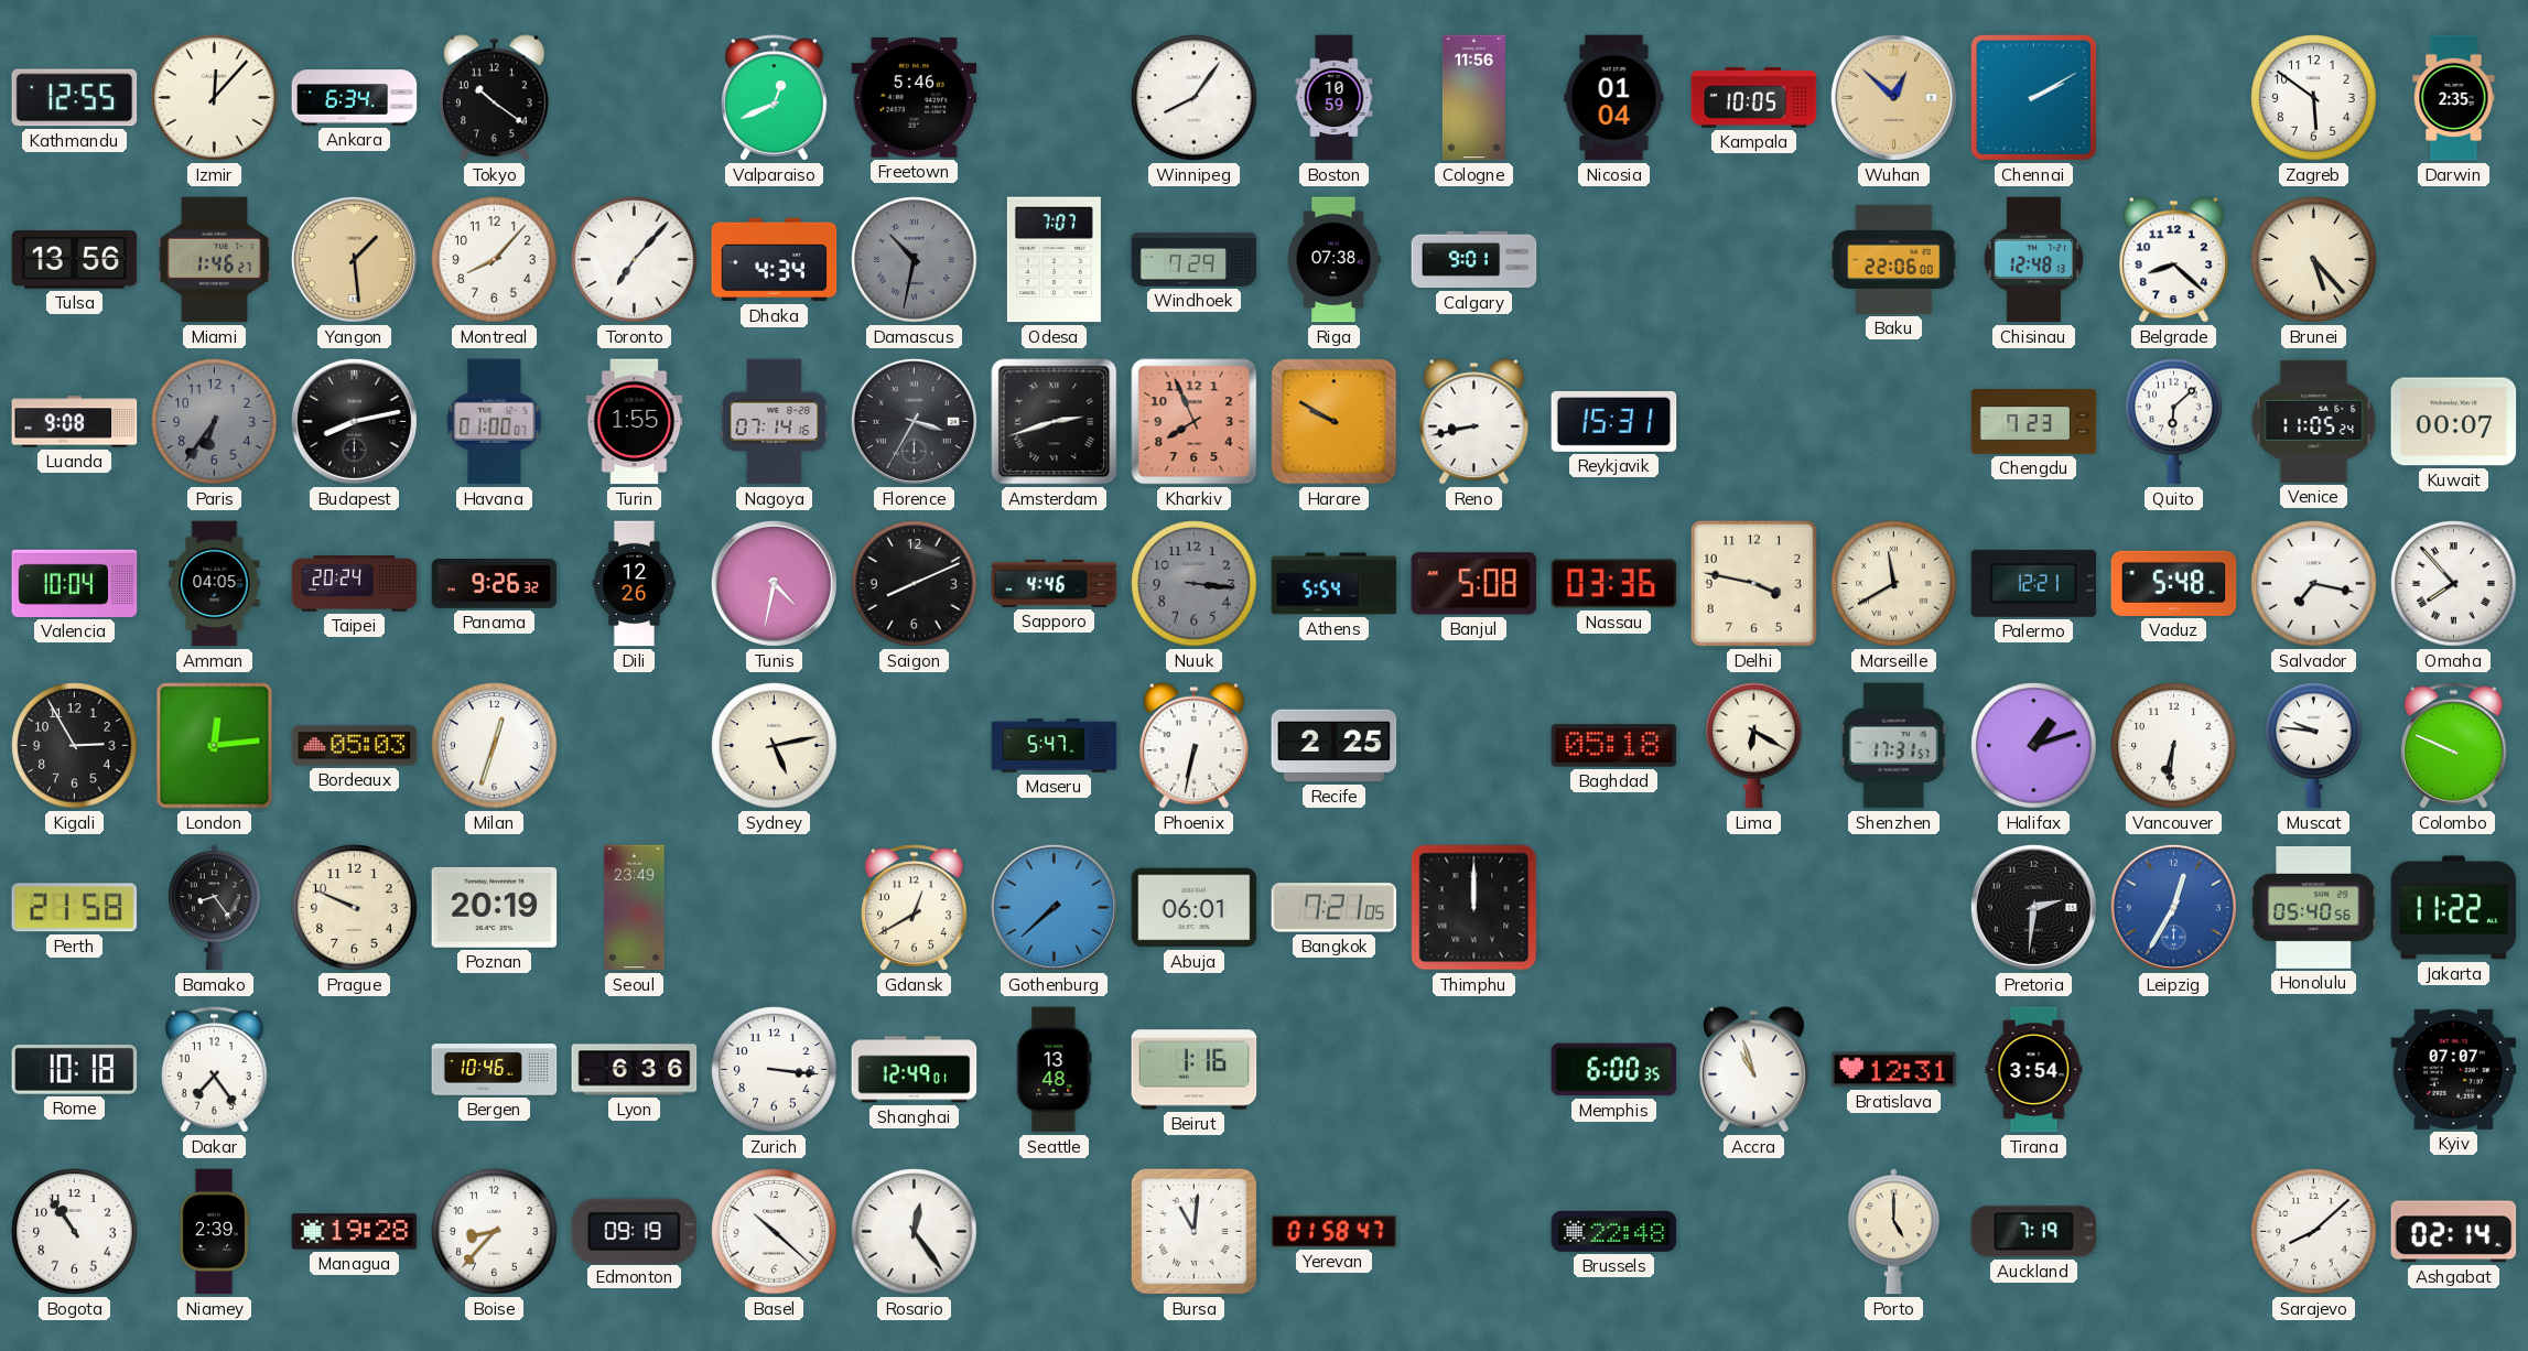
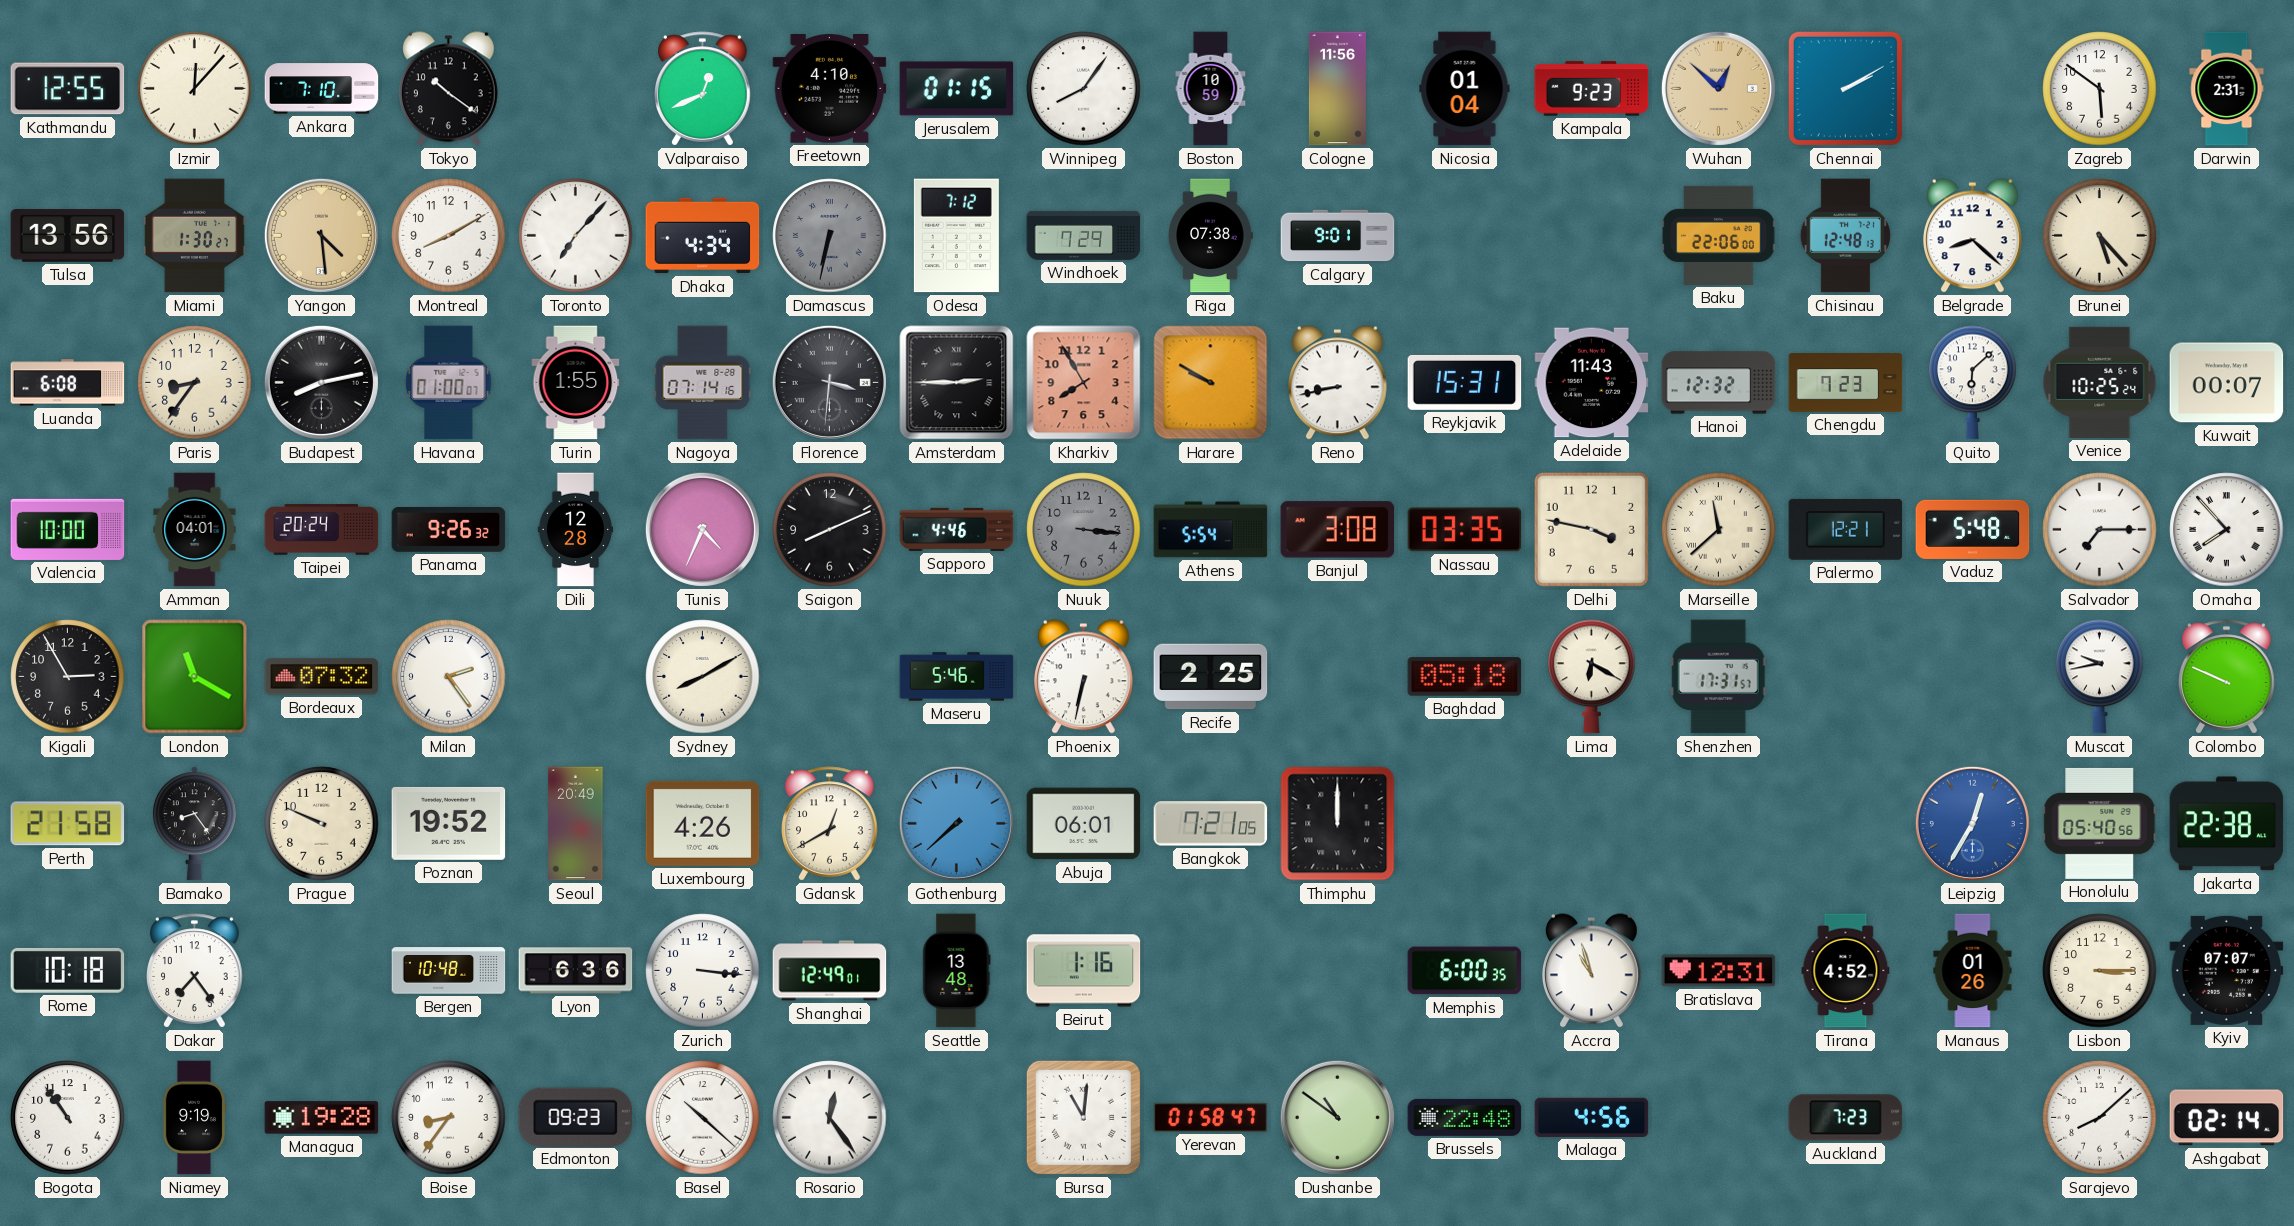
Ankara: 6:34 -> 7:10 (322, 89)
Freetown: 5:46 -> 4:10 (830, 89)
Jerusalem: none -> 01:15 (957, 89)
Kampala: 10:05 -> 9:23 (1592, 89)
Darwin: 2:35 -> 2:31 (2227, 89)
Miami: 1:46 -> 1:30 (194, 236)
Yangon: 1:29 -> 4:29 (321, 235)
Montreal: 8:07 -> 8:10 (449, 236)
Damascus: 10:32 -> 6:32 (830, 236)
Odesa: 7:07 -> 7:12 (956, 236)
Luanda: 9:08 -> 6:08 (68, 383)
Paris: 6:36 -> 8:36 (195, 383)
Paris dial: grey -> cream (195, 383)
Florence: 3:35 -> 3:31 (829, 382)
Amsterdam: 2:42 -> 2:45 (957, 383)
Kharkiv: 7:56 -> 7:55 (1084, 383)
Adelaide: none -> 11:43 (1592, 383)
Hanoi: none -> 12:32 (1719, 383)
Venice: 11:05 -> 10:25 (2100, 382)
Valencia: 10:04 -> 10:00 (68, 529)
Amman: 04:05 -> 04:01 (195, 530)
Dili: 12:26 -> 12:28 (575, 530)
Tunis: 4:32 -> 4:34 (702, 529)
Banjul: 5:08 -> 3:08 (1338, 530)
Nassau: 03:36 -> 03:35 (1465, 530)
Marseille: 11:40 -> 11:38 (1719, 530)
Salvador: 7:17 -> 7:15 (2100, 530)
London: 12:14 -> 11:20 (195, 677)
Bordeaux: 05:03 -> 07:32 (322, 677)
Milan: 12:33 -> 2:24 (449, 677)
Sydney: 5:13 -> 8:10 (703, 677)
Maseru: 5:47 -> 5:46 (957, 677)
Halifax: 1:12 -> none (2034, 746)
Vancouver: 6:31 -> none (2174, 746)
Muscat: 9:46 -> 9:43 (2100, 677)
Poznan: 20:19 -> 19:52 (449, 823)
Seoul: 23:49 -> 20:49 (576, 824)
Luxembourg: none -> 4:26 (703, 823)
Pretoria: 2:31 -> none (2033, 907)
Jakarta: 11:22 -> 22:38 (2227, 824)
Bergen: 10:46 -> 10:48 (449, 971)
Tirana: 3:54 -> 4:52 (1846, 971)
Manaus: none -> 01:26 (1973, 971)
Lisbon: none -> 3:15 (2100, 971)
Niamey: 2:39 -> 9:19 (194, 1118)
Boise: 8:37 -> 8:36 (449, 1118)
Edmonton: 09:19 -> 09:23 (576, 1117)
Dushanbe: none -> 10:51 (1337, 1117)
Malaga: none -> 4:56 (1592, 1117)
Porto: 5:00 -> none (1893, 1232)
Auckland: 7:19 -> 7:23 (1846, 1118)
